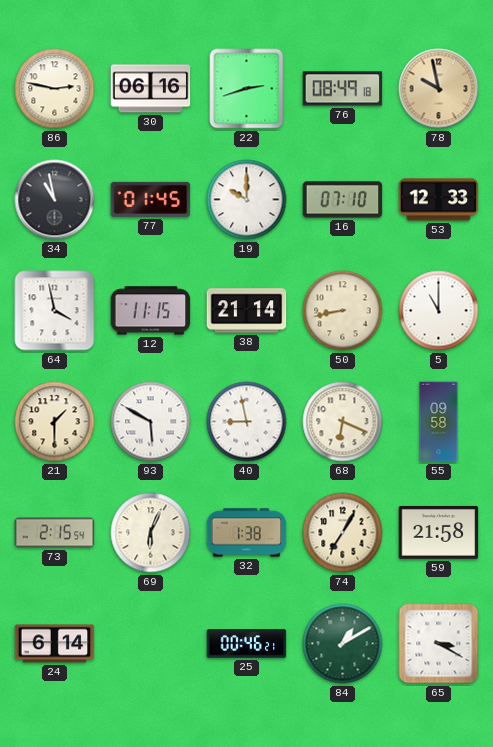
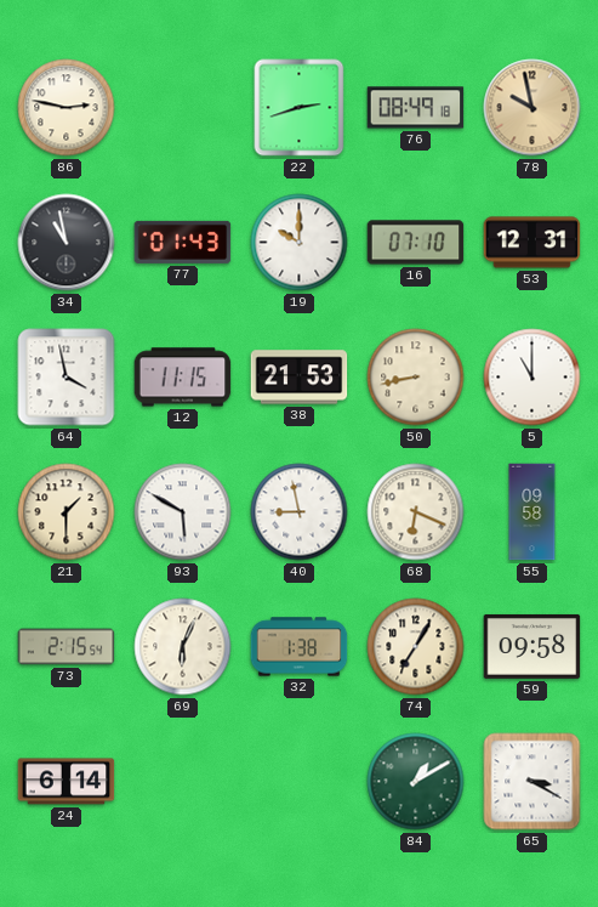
30: 06:16 -> none (151, 89)
77: 01:45 -> 01:43 (183, 242)
53: 12:33 -> 12:31 (532, 243)
38: 21:14 -> 21:53 (300, 378)
59: 21:58 -> 09:58 (532, 647)
25: 00:46 -> none (247, 644)
